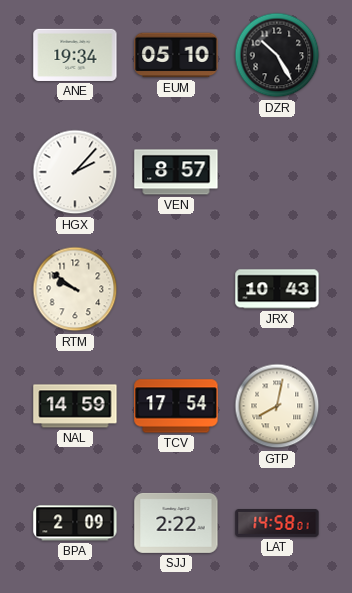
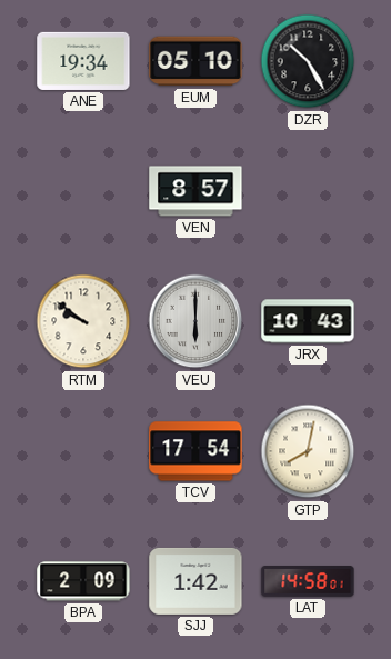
HGX: 2:07 -> none (75, 172)
VEU: none -> 6:00 (195, 321)
NAL: 14:59 -> none (75, 406)
SJJ: 2:22 -> 1:42 (195, 581)
